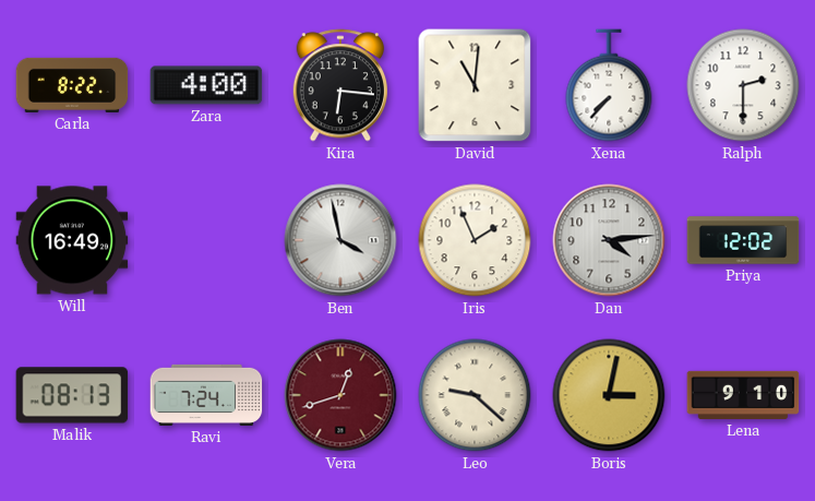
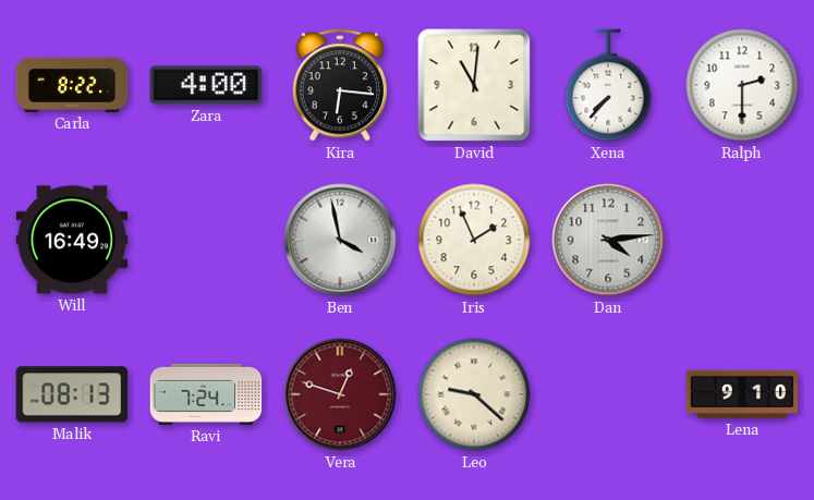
Priya: 12:02 -> none (743, 240)
Vera: 12:42 -> 12:48 (340, 394)
Boris: 3:02 -> none (609, 395)
